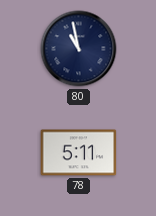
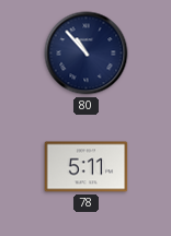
80: 10:58 -> 10:53 (87, 54)
